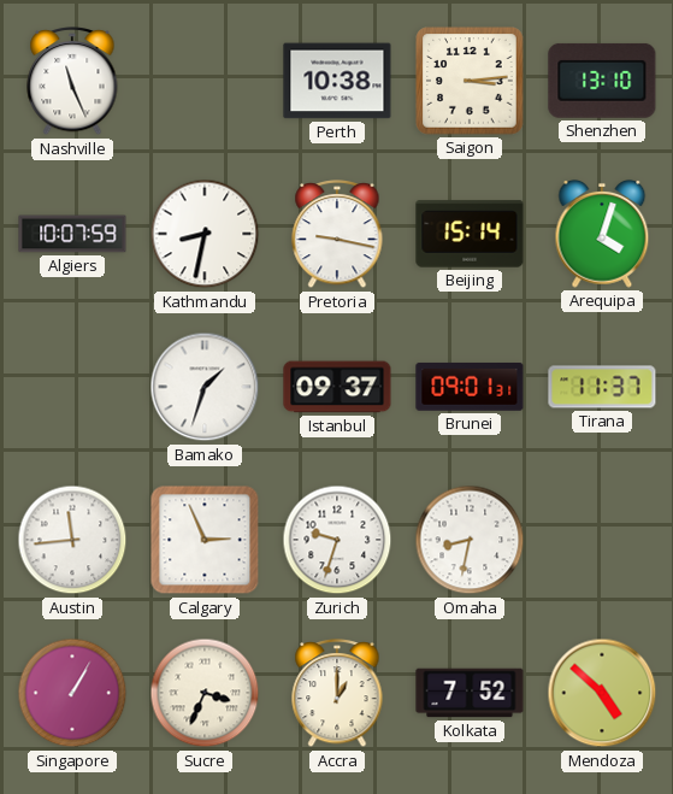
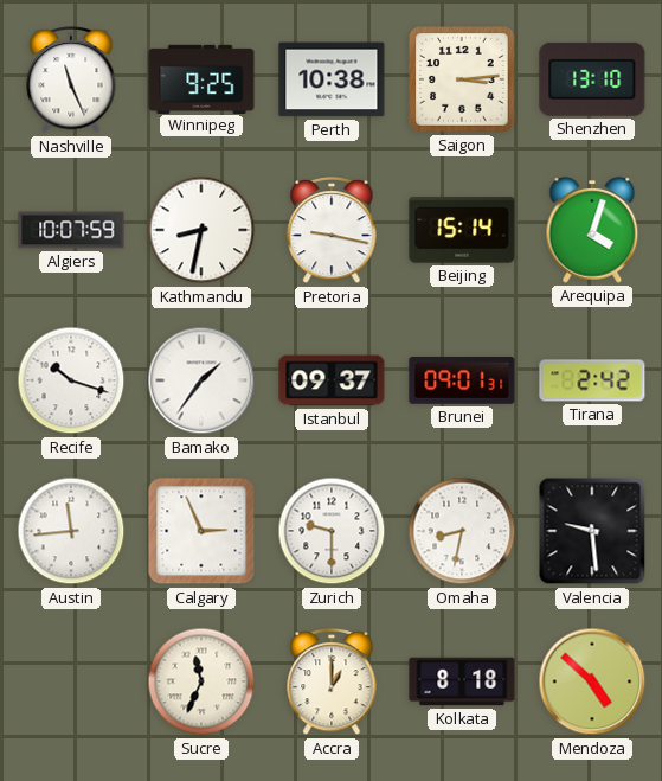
Winnipeg: none -> 9:25 (201, 78)
Recife: none -> 10:18 (71, 380)
Bamako: 1:33 -> 1:36 (201, 380)
Tirana: 11:37 -> 2:42 (592, 380)
Zurich: 9:33 -> 9:30 (332, 531)
Valencia: none -> 9:29 (592, 531)
Singapore: 1:05 -> none (72, 693)
Sucre: 3:34 -> 11:34 (201, 681)
Kolkata: 7:52 -> 8:18 (462, 681)
